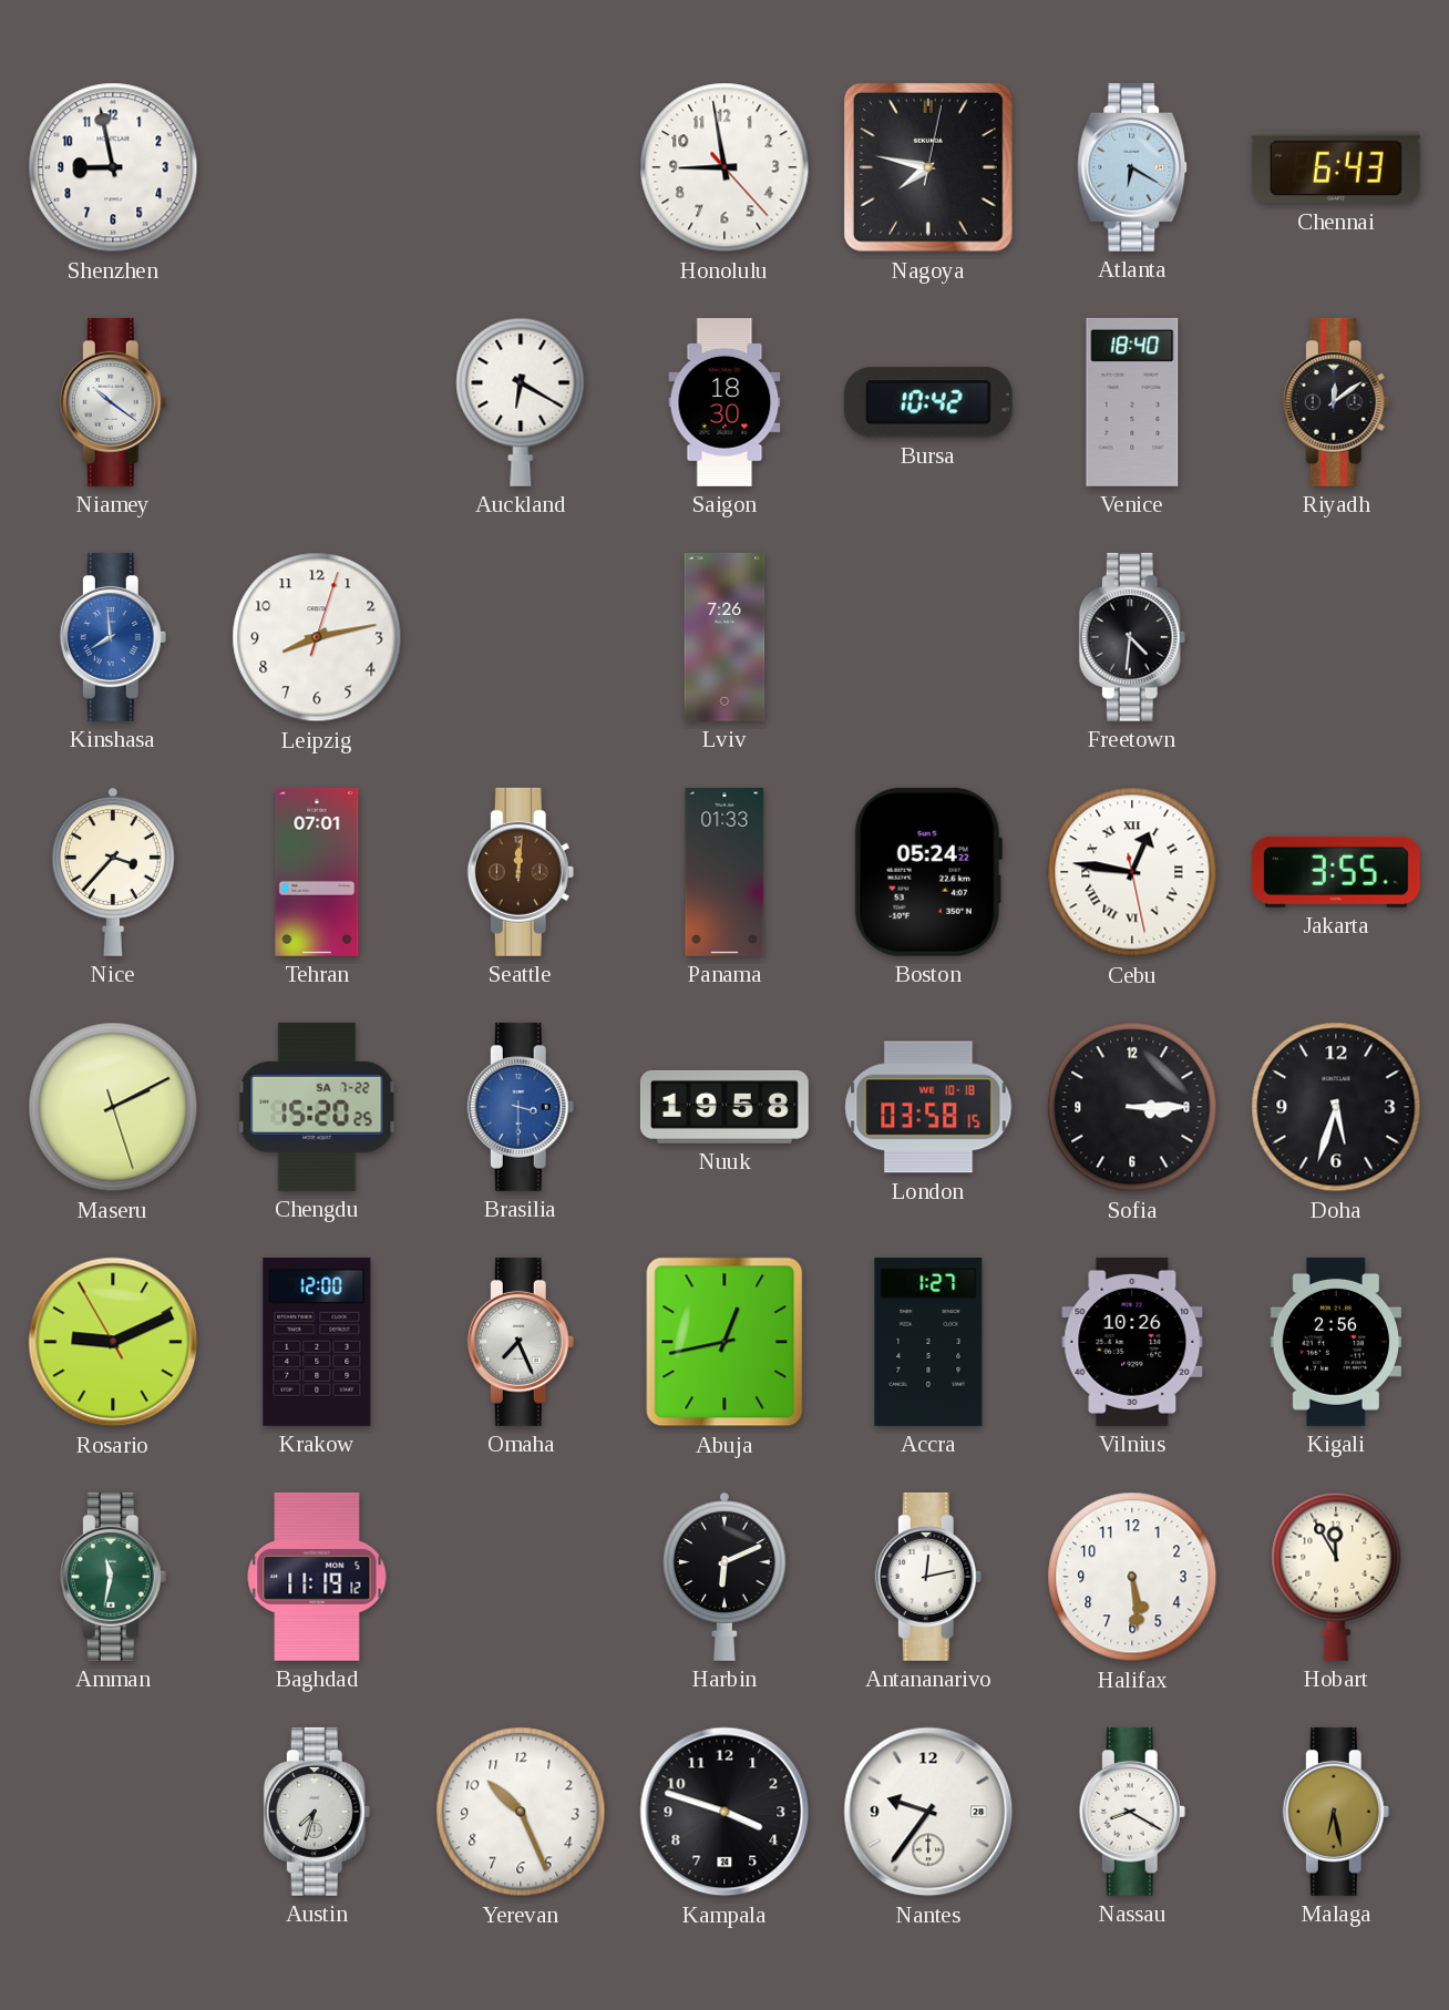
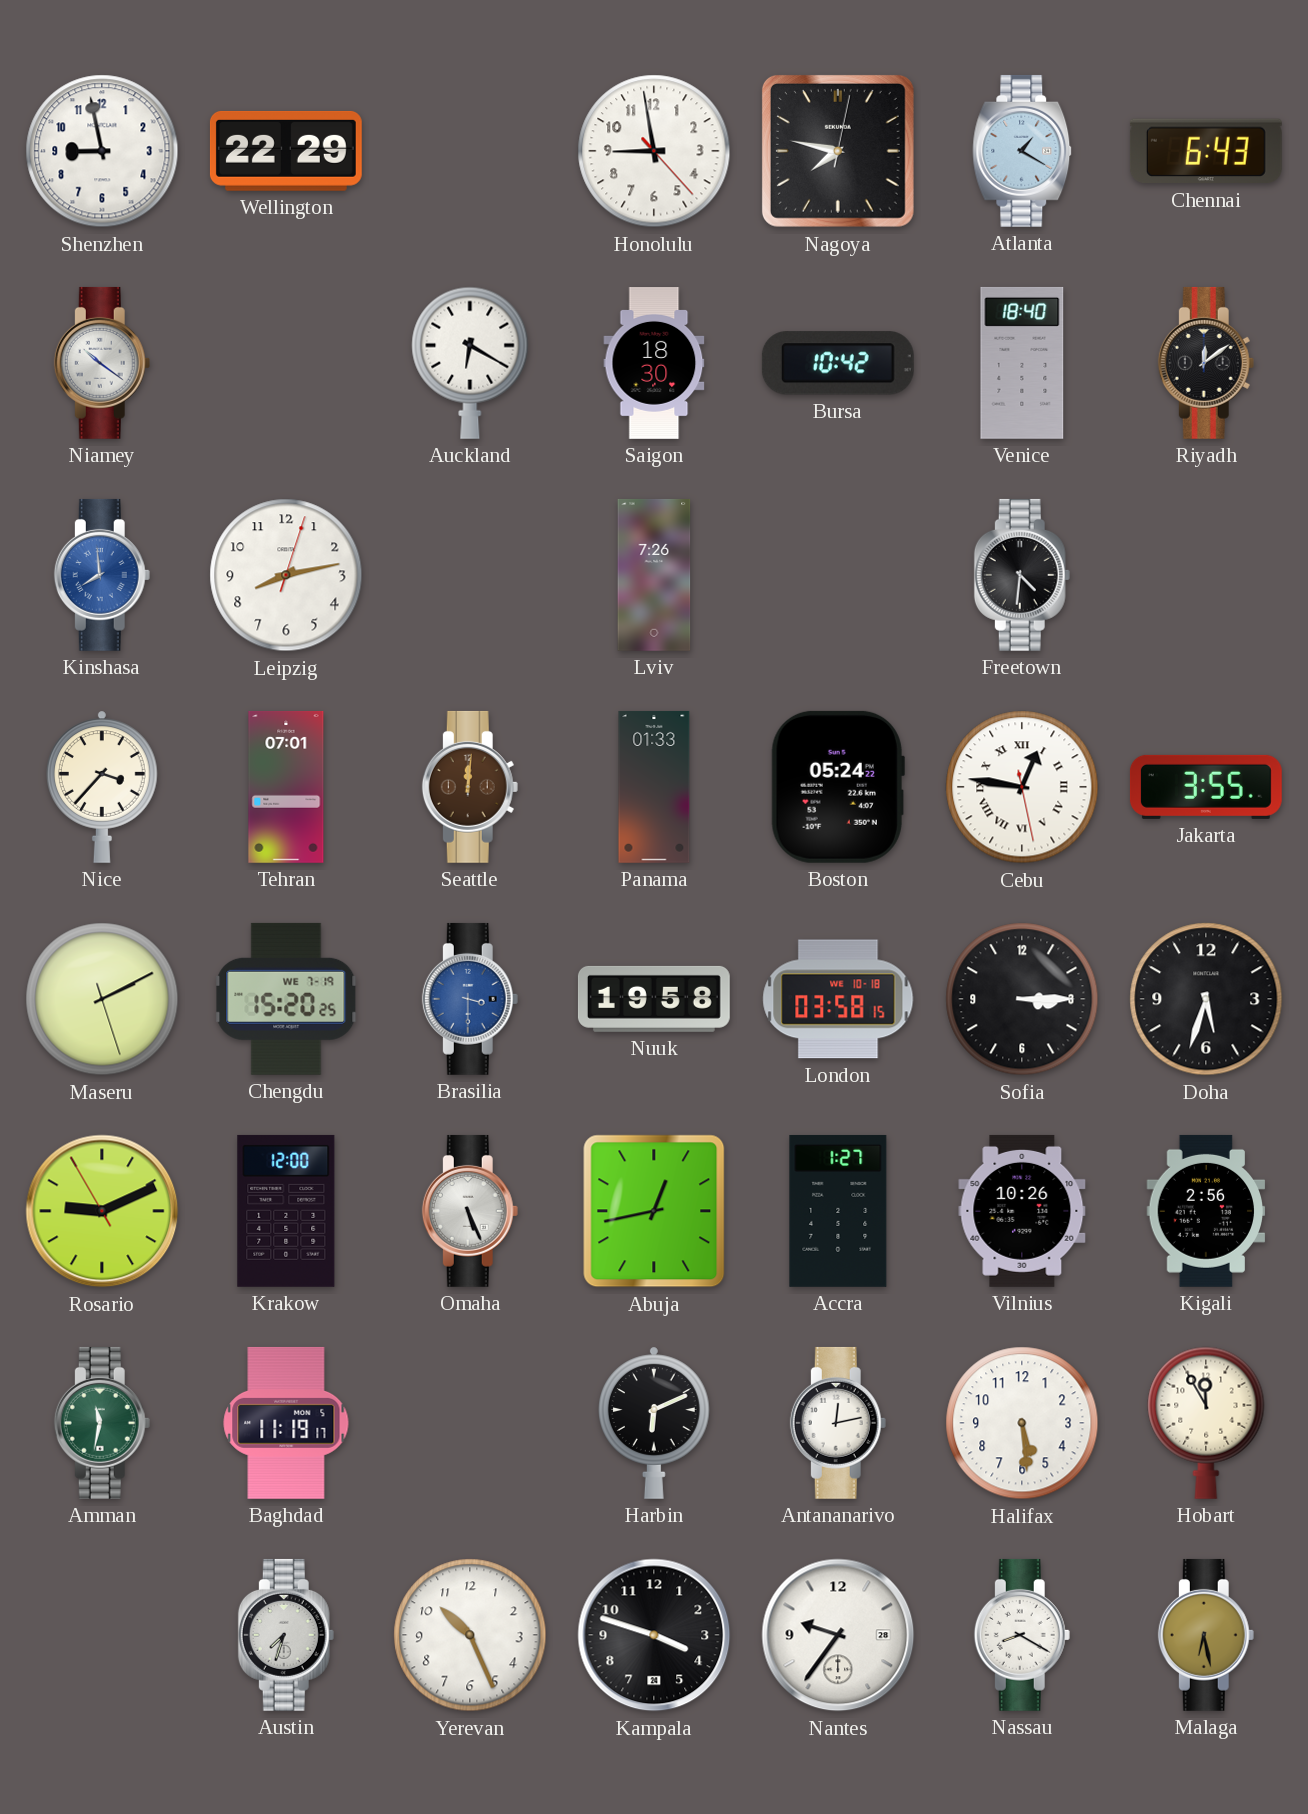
Wellington: none -> 22:29 (286, 151)
Atlanta: 6:20 -> 1:20 (1022, 151)
Chengdu date: SA 7-22 -> WE 7-19 (286, 999)
Omaha: 7:26 -> 5:26 (470, 1211)
Baghdad: 11:19:12 -> 11:19:17 (286, 1423)
